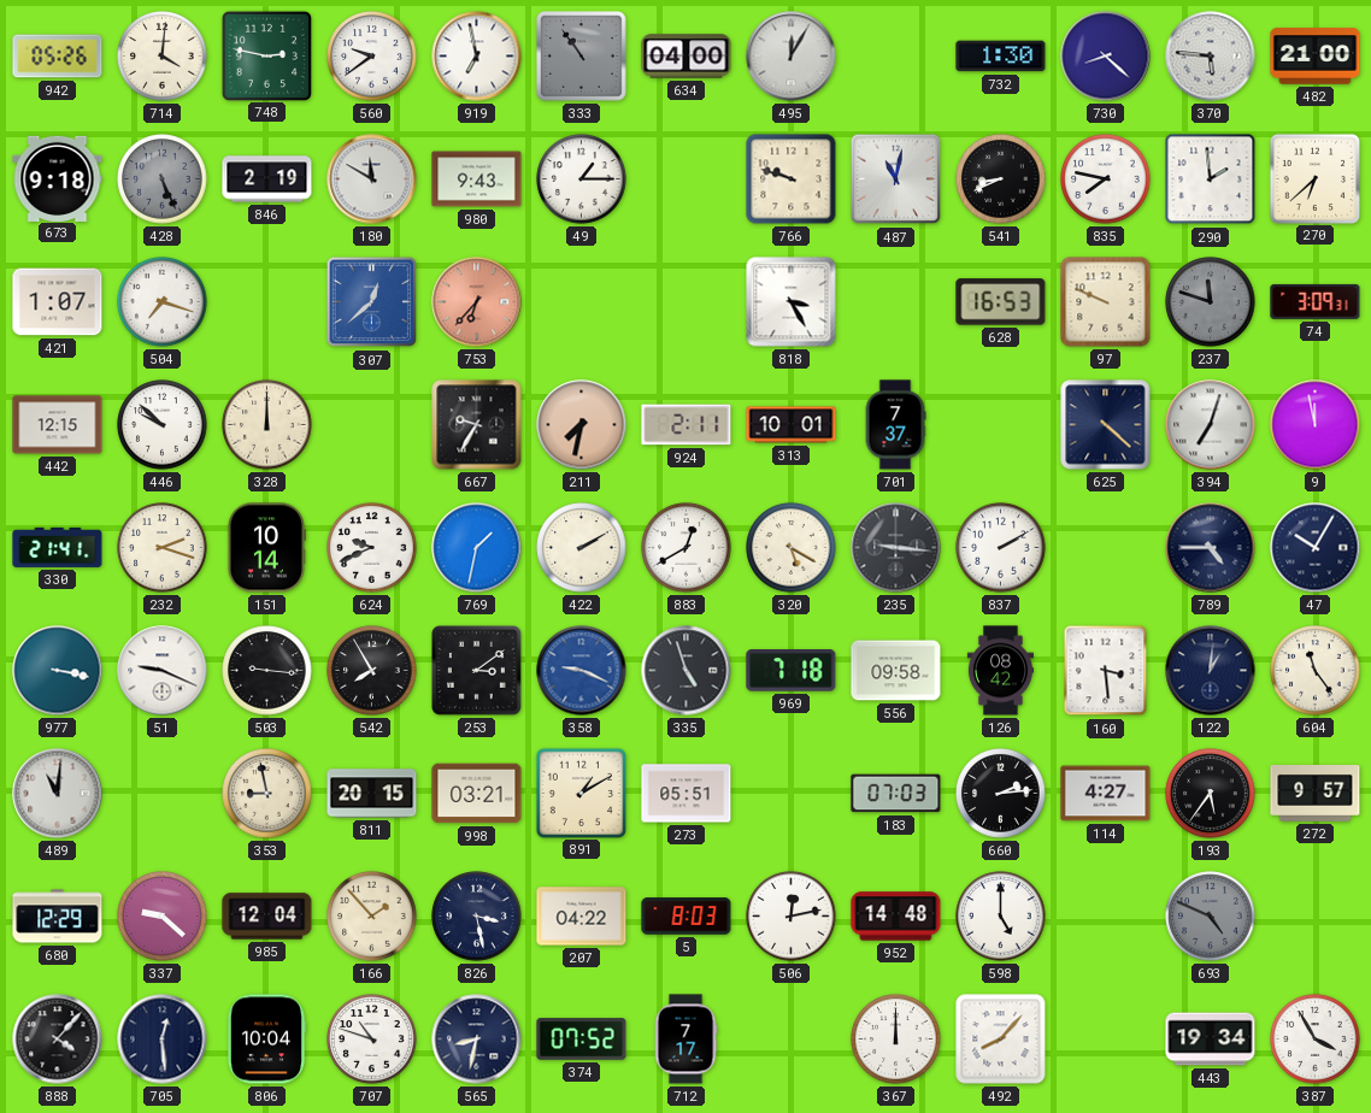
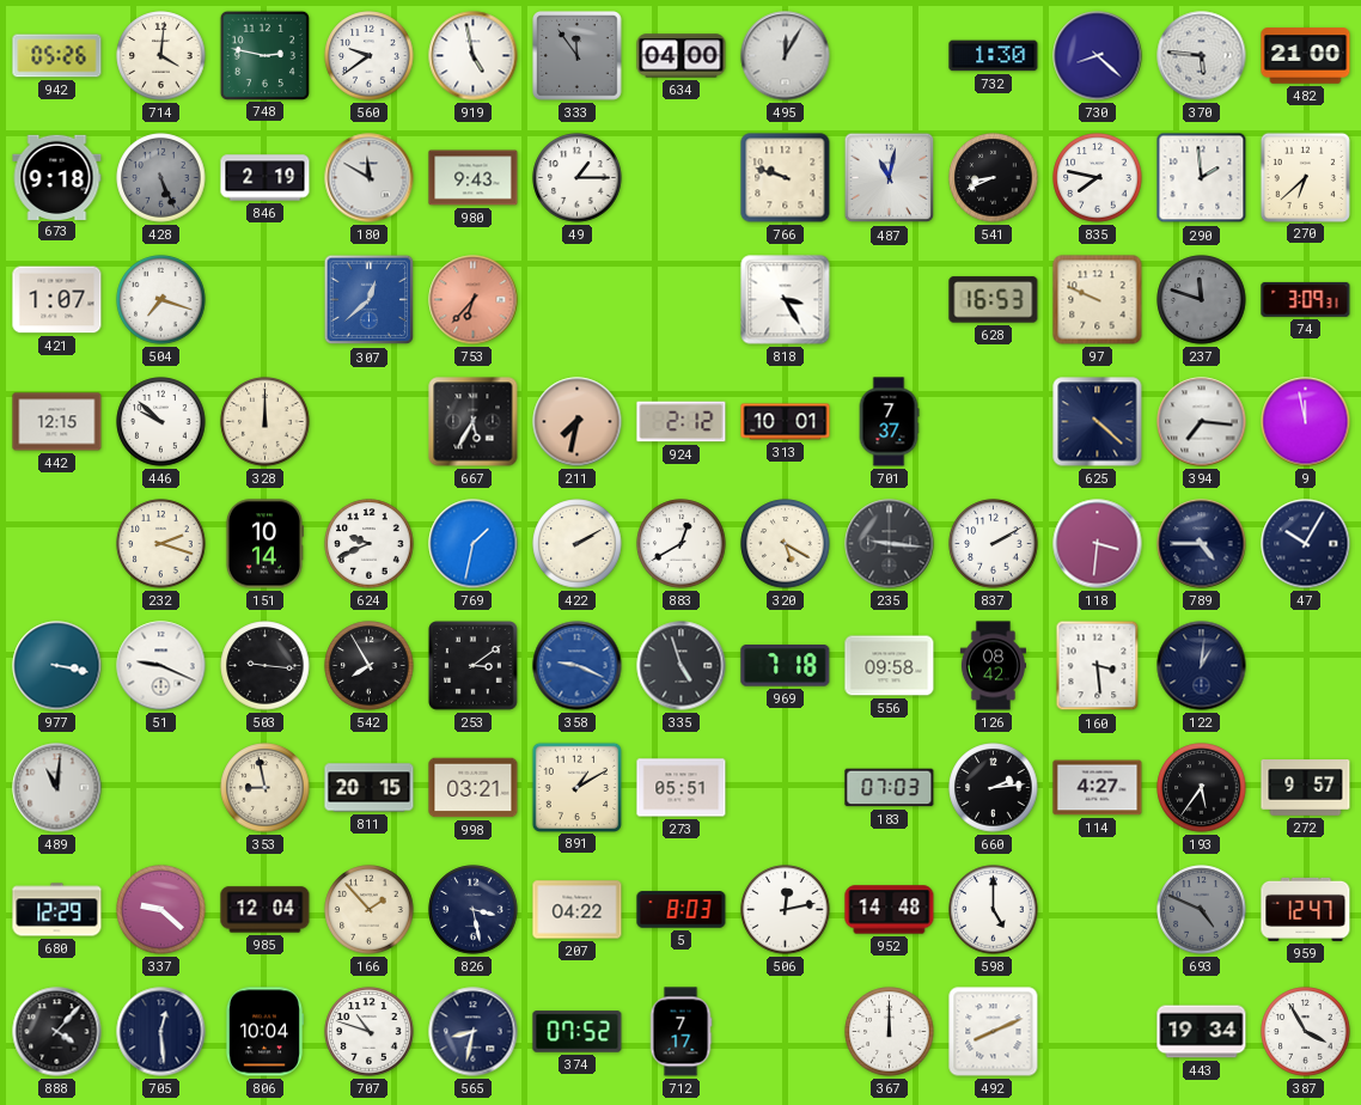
919: 6:58 -> 4:58 (474, 56)
333: 10:54 -> 11:54 (578, 56)
667: 9:35 -> 5:35 (474, 422)
924: 2:11 -> 2:12 (682, 422)
394: 7:03 -> 7:16 (1202, 422)
330: 21:41 -> none (58, 547)
118: none -> 3:31 (1098, 544)
604: 11:24 -> none (1316, 671)
959: none -> 12:47 (1306, 909)
492: 8:07 -> 8:11 (994, 1032)
